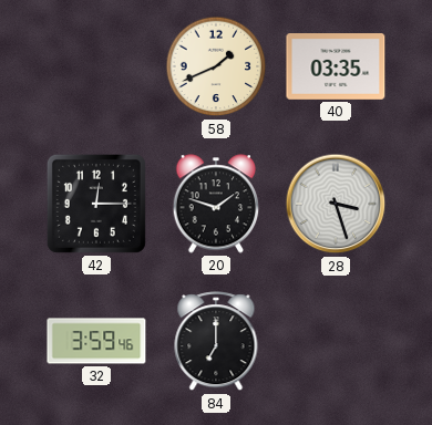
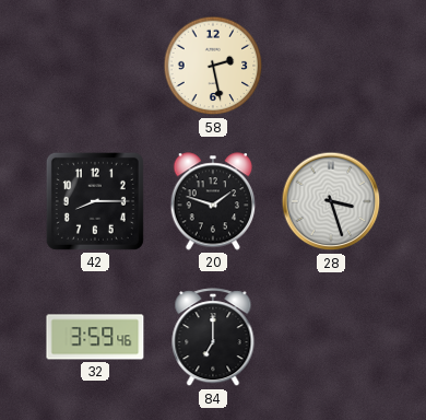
58: 1:41 -> 2:28 (213, 66)
40: 03:35 -> none (336, 68)
42: 12:15 -> 8:15 (95, 201)
